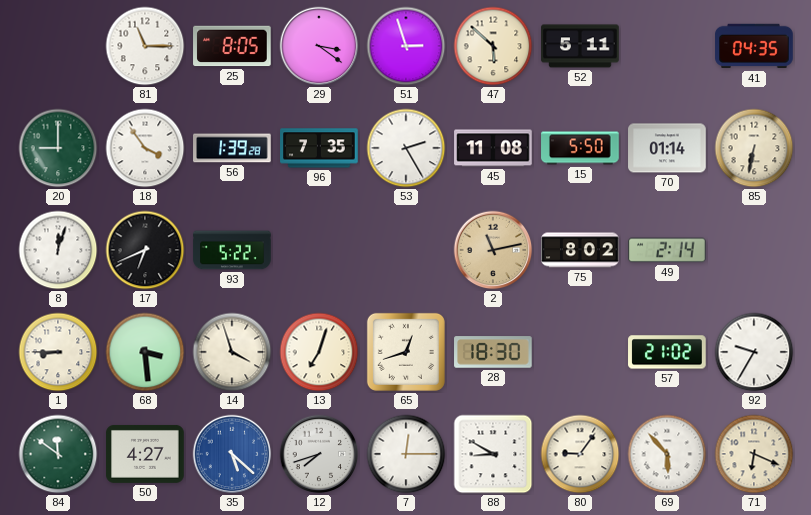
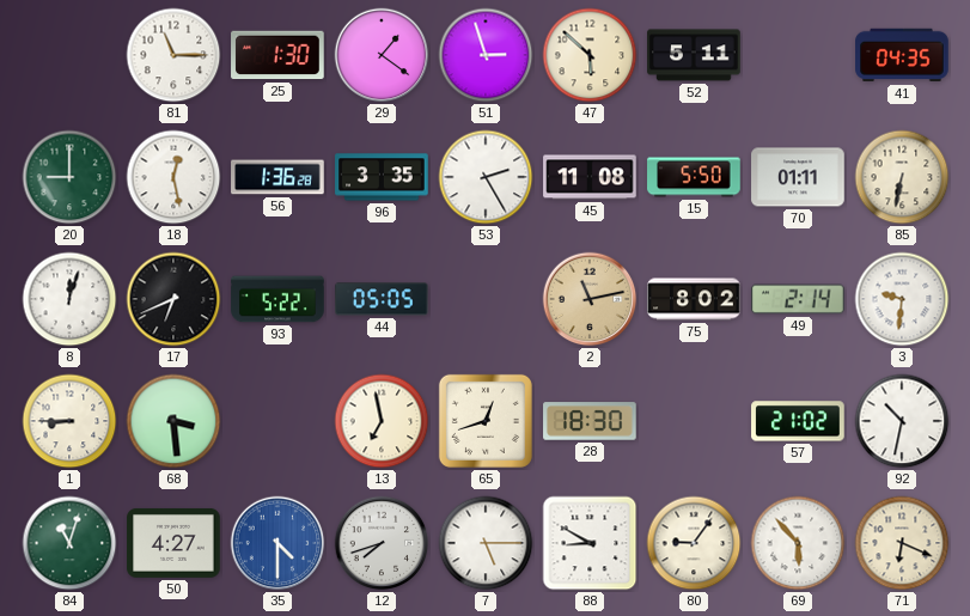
25: 8:05 -> 1:30 (277, 55)
29: 3:21 -> 1:21 (382, 55)
18: 3:54 -> 12:28 (173, 177)
56: 1:39 -> 1:36 (277, 177)
96: 7:35 -> 3:35 (382, 177)
70: 01:14 -> 01:11 (798, 177)
44: none -> 05:05 (382, 299)
3: none -> 9:31 (902, 299)
14: 3:57 -> none (232, 352)
13: 7:03 -> 6:58 (382, 421)
92: 9:35 -> 10:32 (902, 421)
84: 11:51 -> 11:03 (69, 543)
35: 5:22 -> 4:30 (277, 543)
7: 12:15 -> 5:15 (486, 543)
